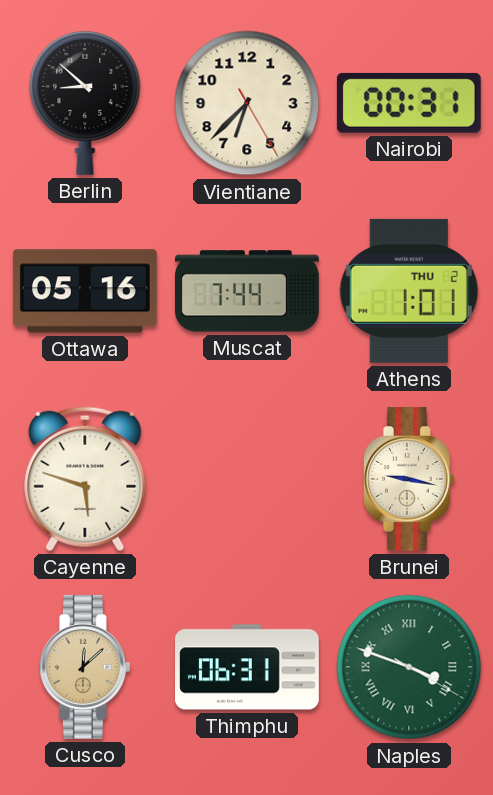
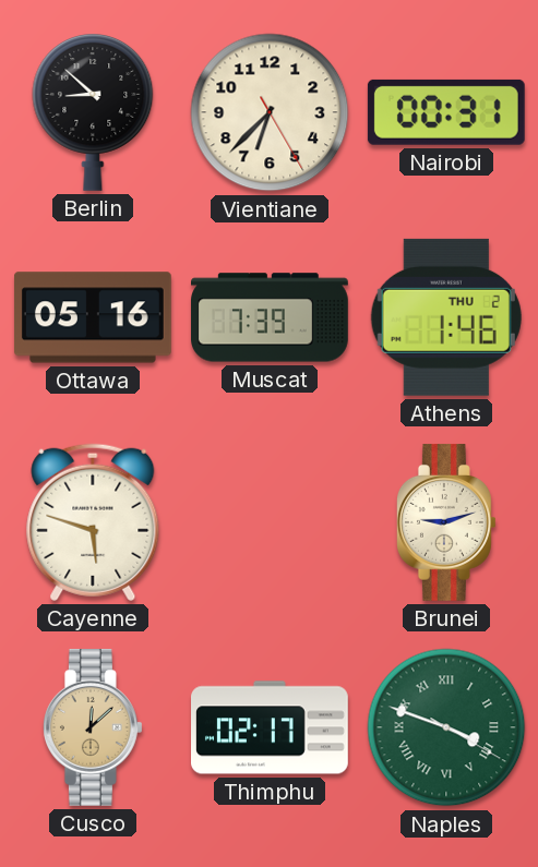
Muscat: 7:44 -> 7:39 (271, 317)
Athens: 1:01 -> 1:46 (446, 317)
Brunei: 9:17 -> 9:12 (446, 522)
Thimphu: 06:31 -> 02:17 (271, 727)
